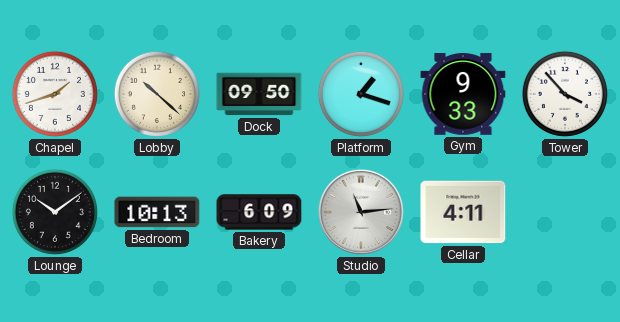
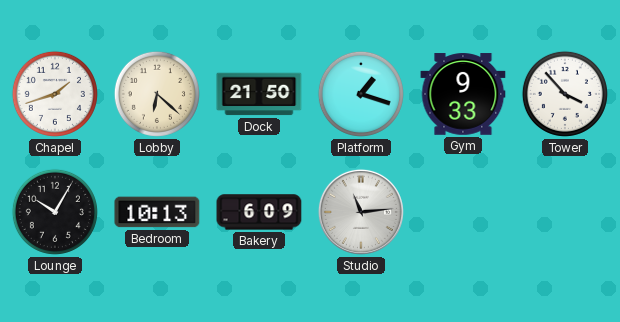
Lobby: 10:22 -> 6:22 (157, 94)
Dock: 09:50 -> 21:50 (259, 94)
Lounge: 10:09 -> 10:05 (55, 212)
Cellar: 4:11 -> none (463, 212)
